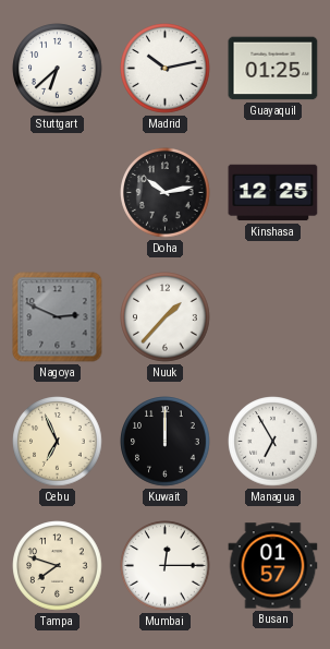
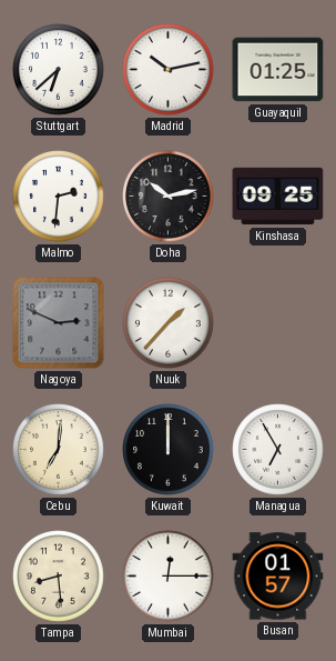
Malmo: none -> 2:31 (59, 197)
Kinshasa: 12:25 -> 09:25 (278, 197)
Cebu: 6:56 -> 7:01 (59, 450)
Tampa: 7:48 -> 8:29 (59, 577)
